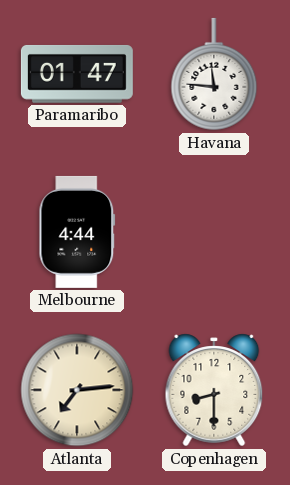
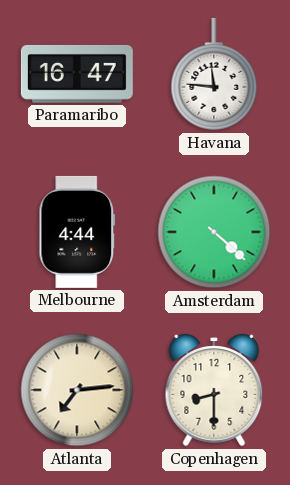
Paramaribo: 01:47 -> 16:47 (77, 74)
Amsterdam: none -> 4:22 (214, 232)
